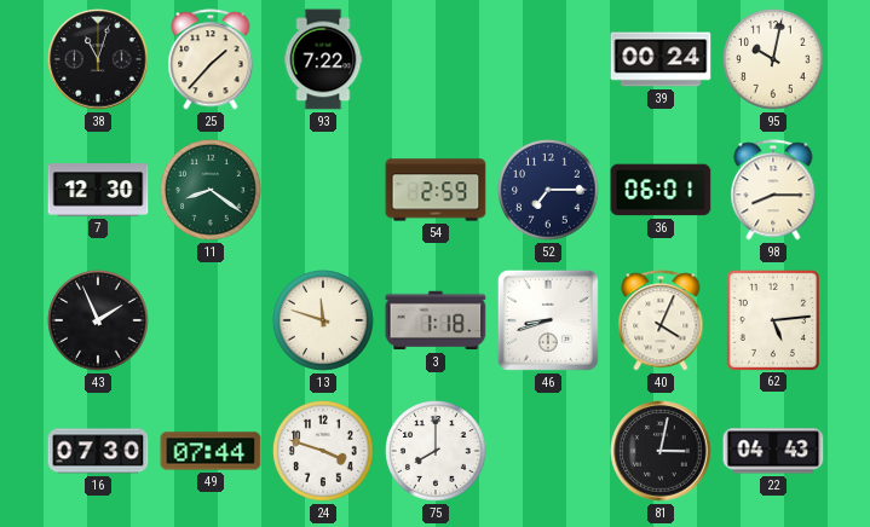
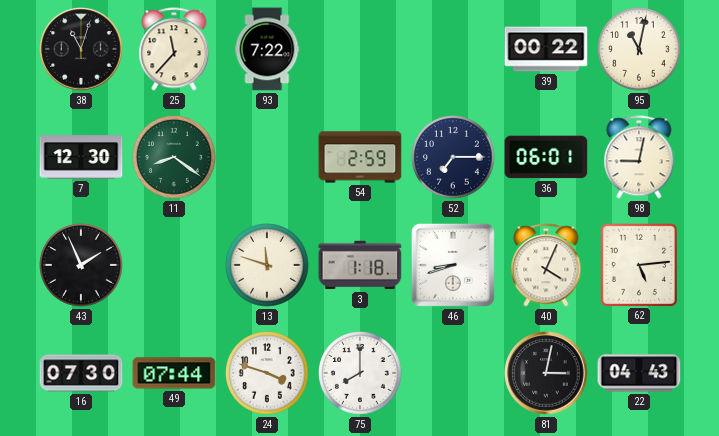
25: 1:37 -> 11:37 (174, 49)
39: 00:24 -> 00:22 (546, 49)
95: 10:02 -> 11:02 (639, 49)
98: 8:15 -> 9:02 (639, 157)
